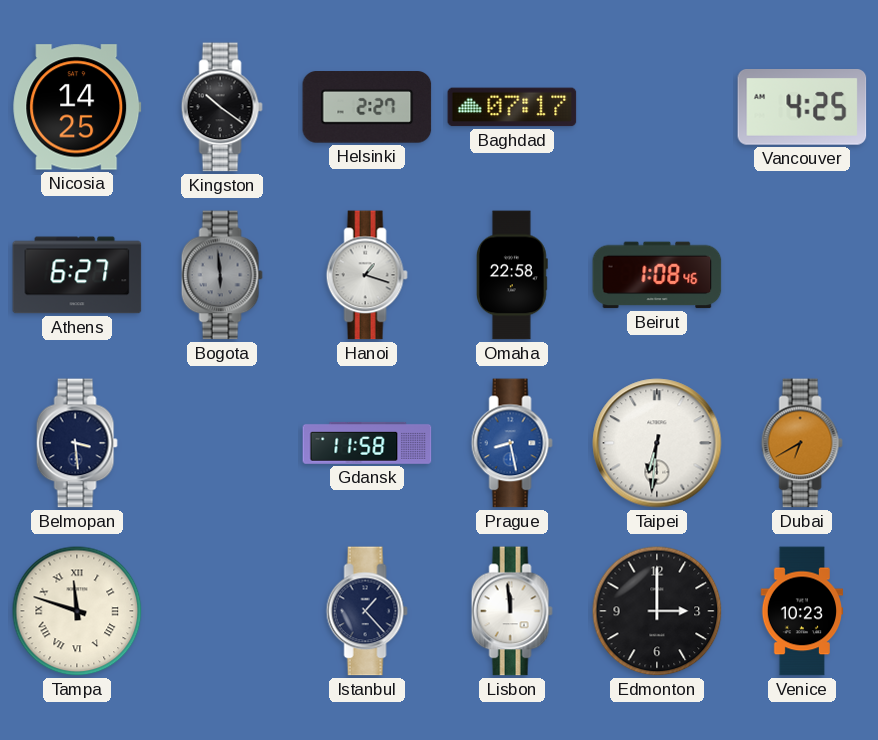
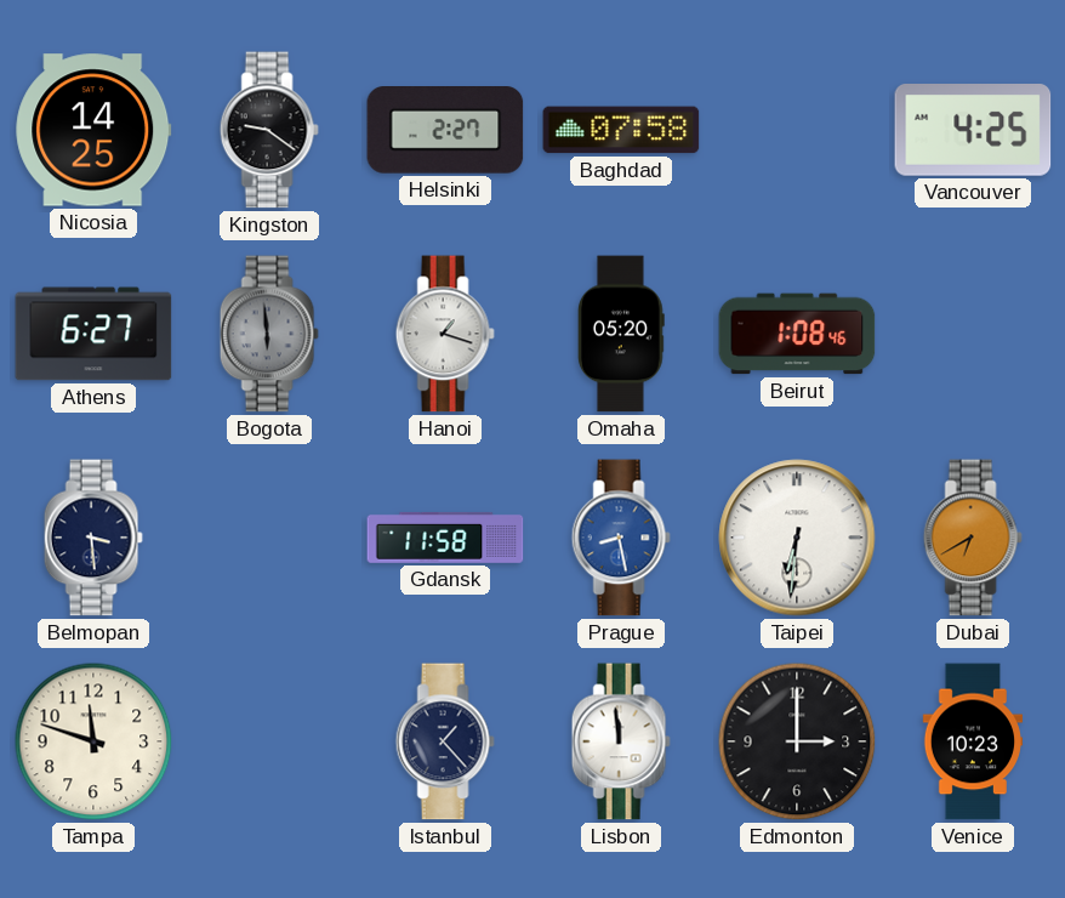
Kingston: 10:21 -> 9:21 (269, 130)
Baghdad: 07:17 -> 07:58 (621, 130)
Omaha: 22:58 -> 05:20 (621, 334)
Tampa numerals: Roman -> Arabic (93, 741)
